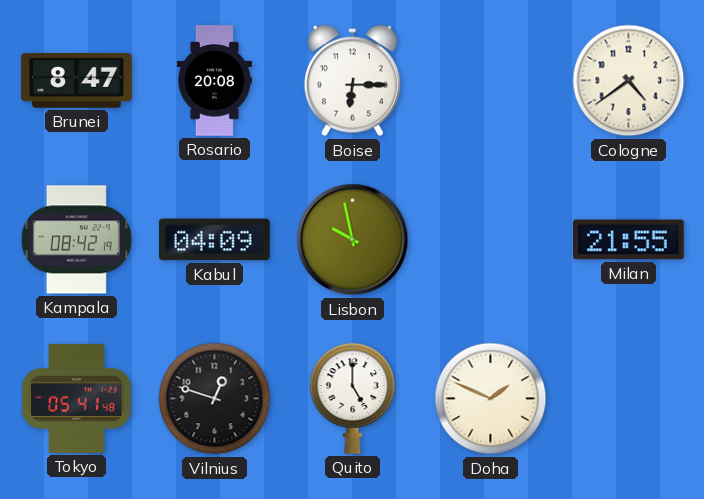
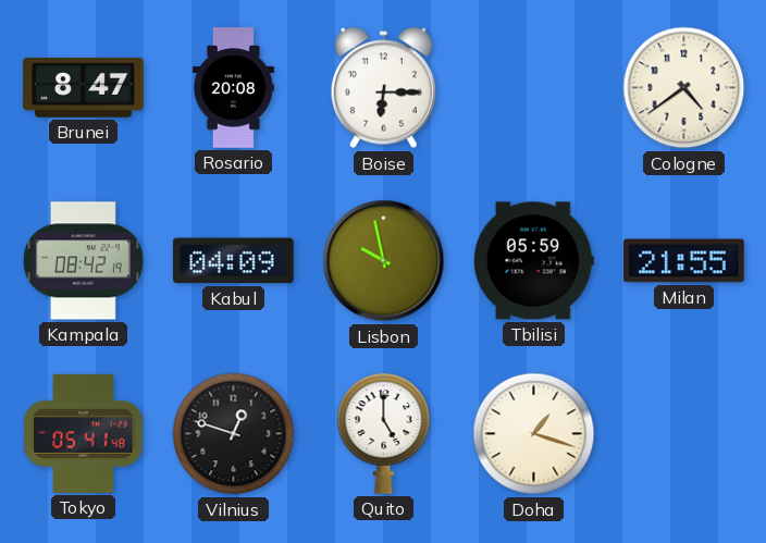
Tbilisi: none -> 05:59 (533, 261)
Doha: 1:49 -> 1:18 (534, 434)
